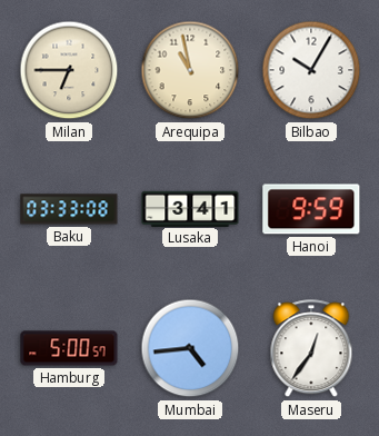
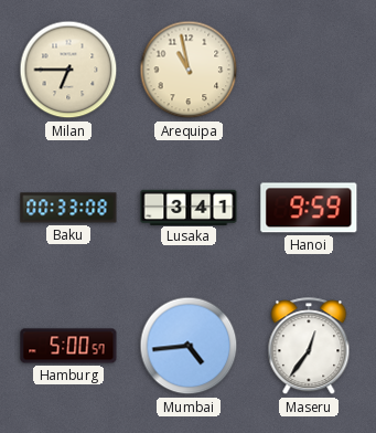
Bilbao: 10:05 -> none (311, 70)
Baku: 03:33 -> 00:33 (68, 208)
